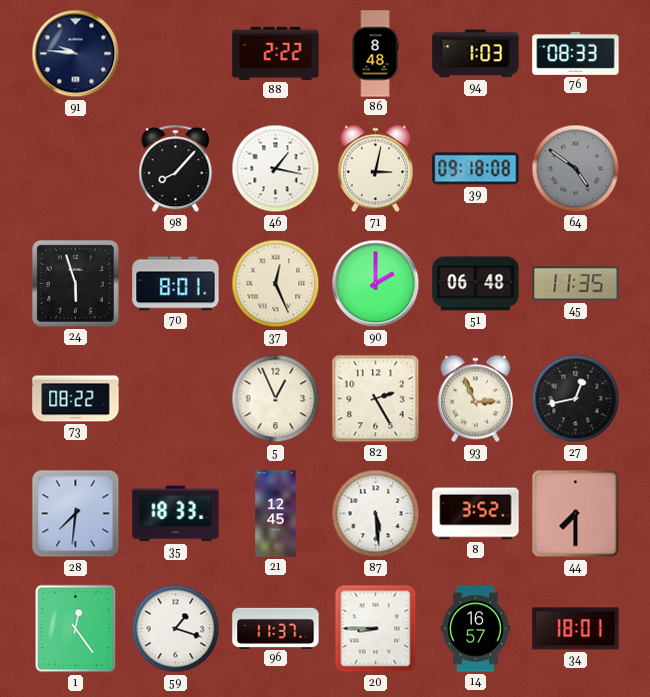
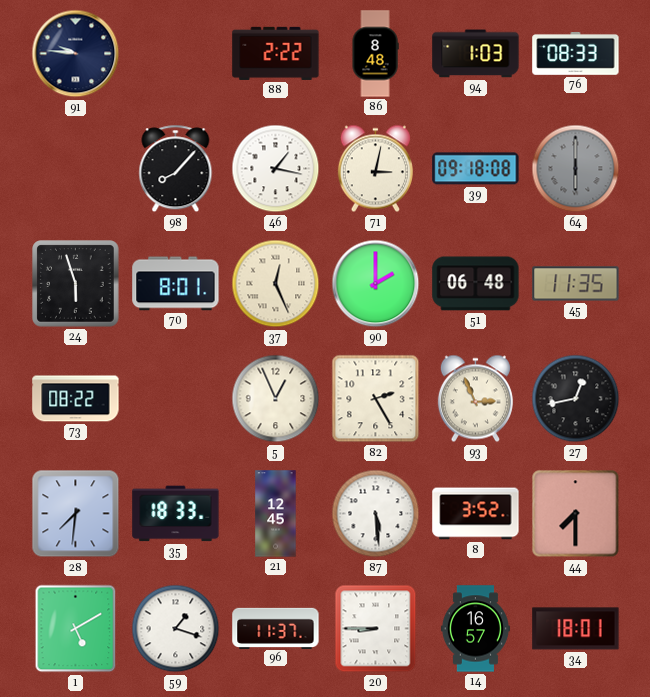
64: 4:51 -> 6:00 (576, 169)
1: 12:24 -> 5:10 (76, 629)
